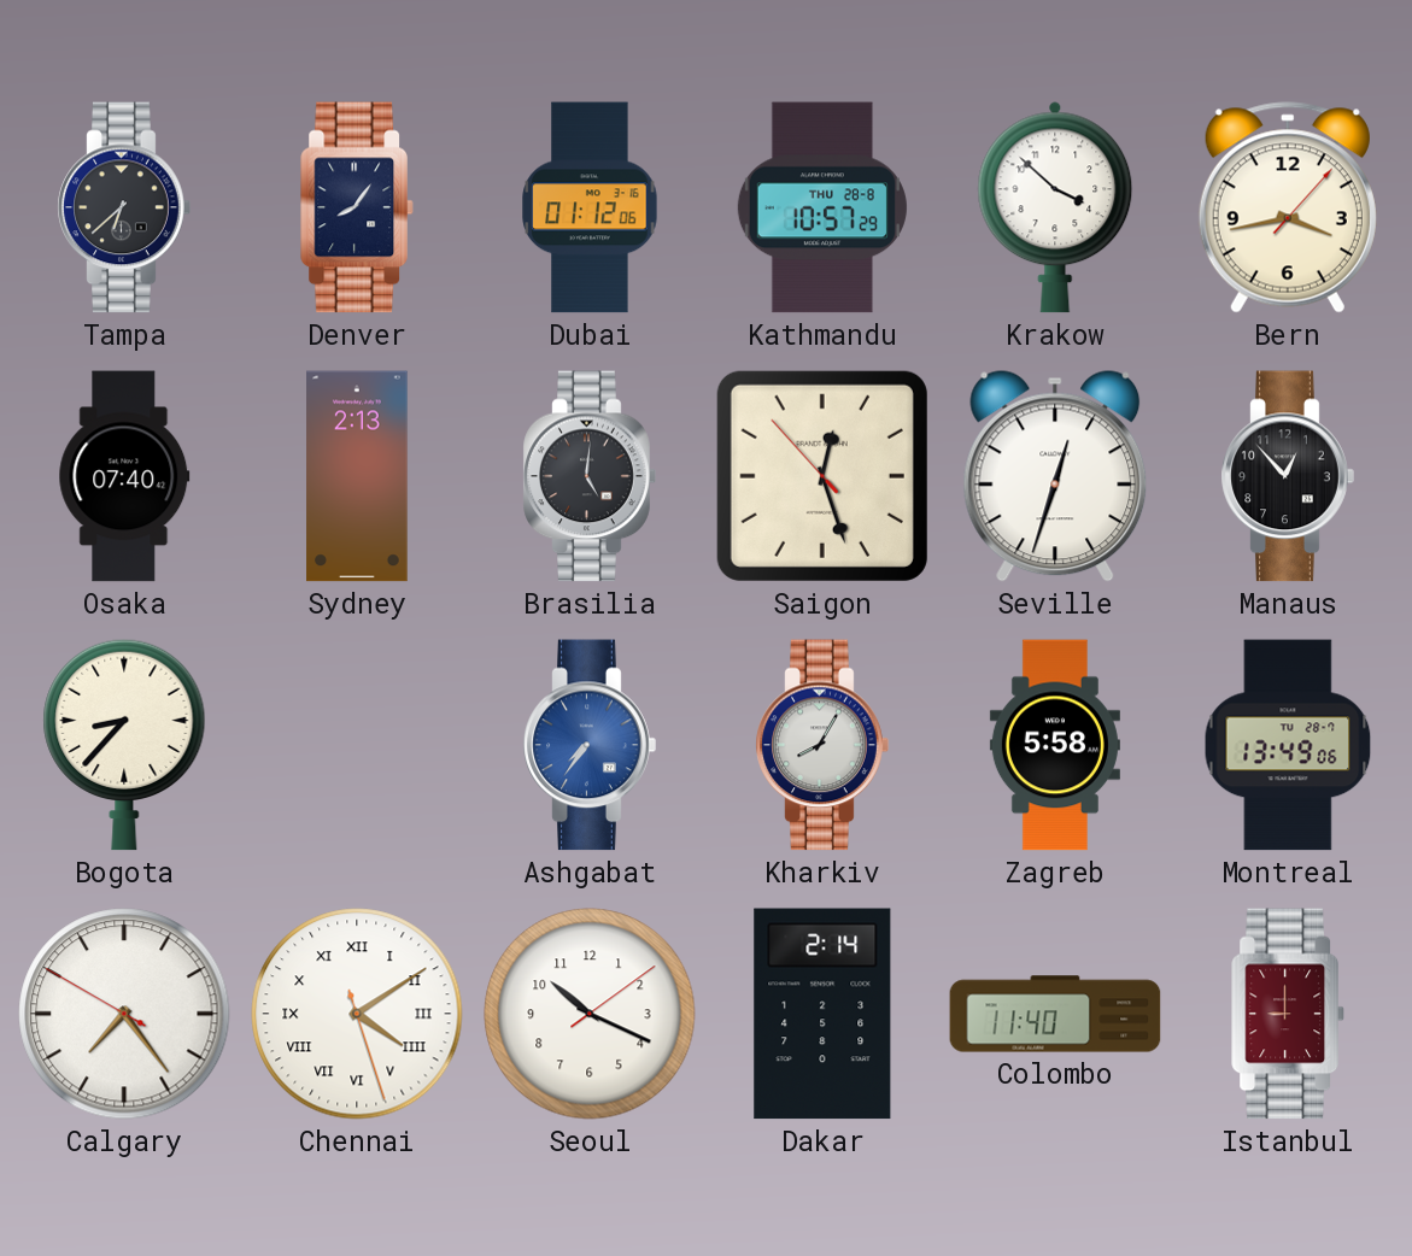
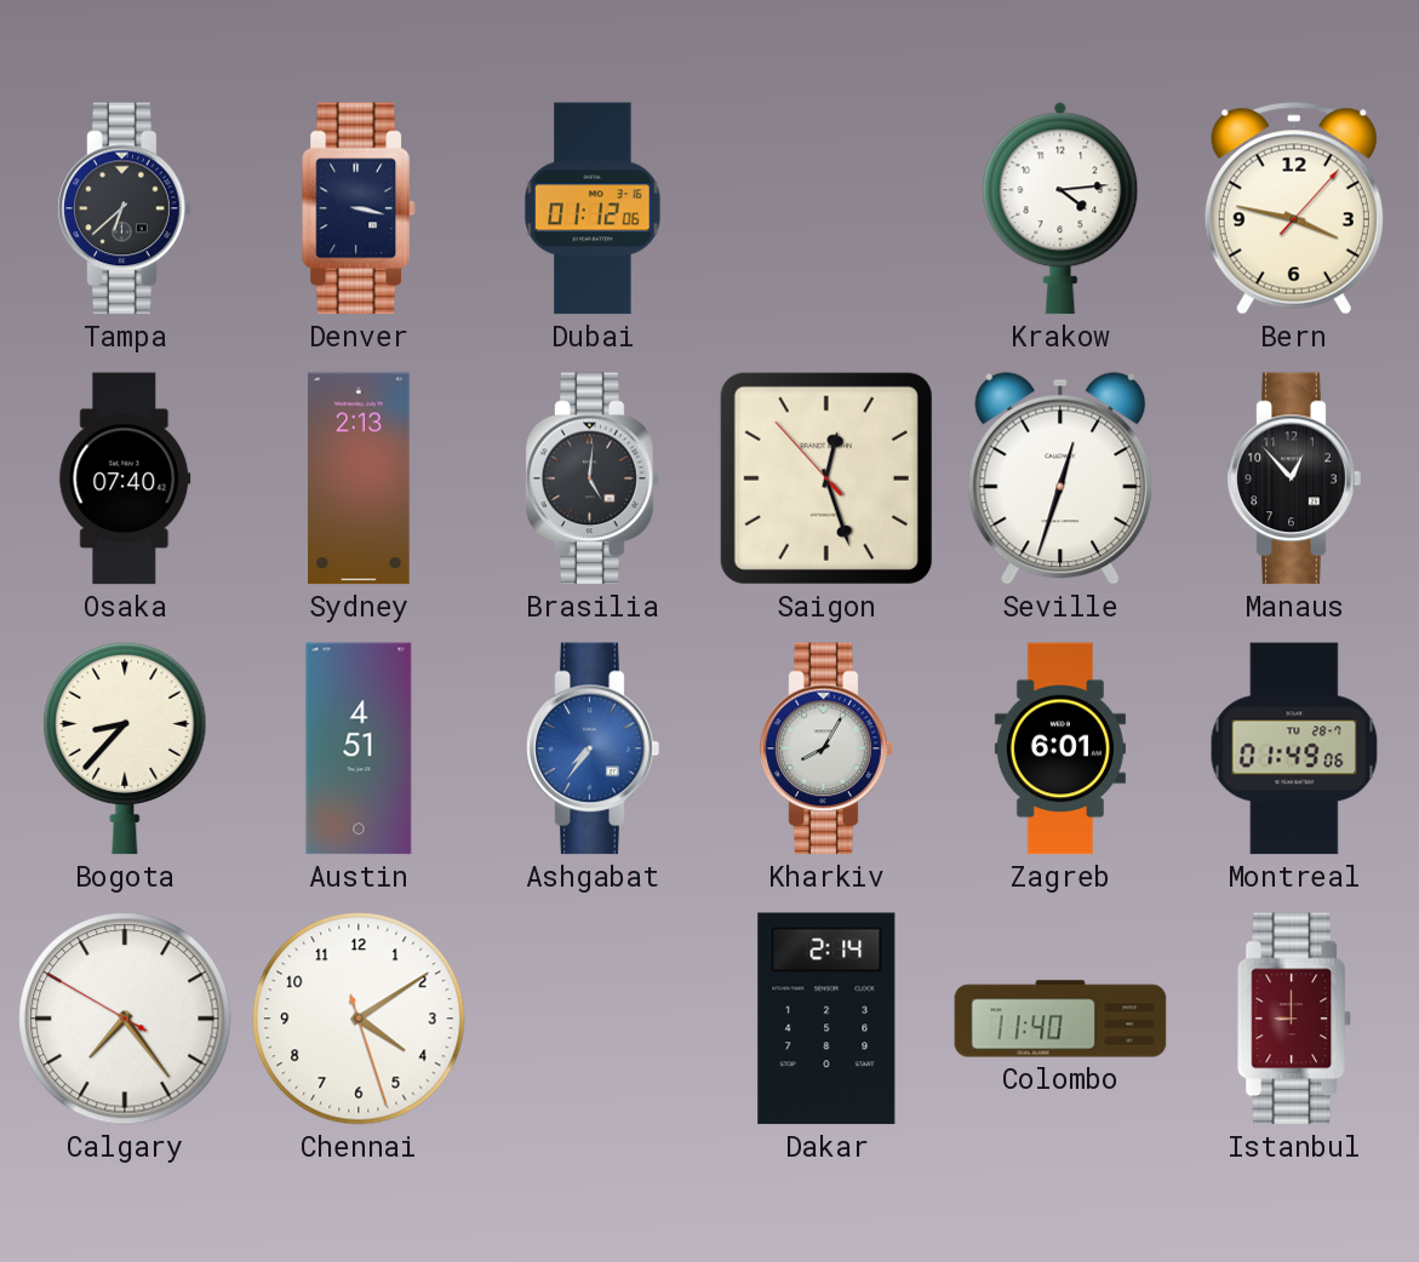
Denver: 8:06 -> 3:17 (359, 208)
Kathmandu: 10:57 -> none (822, 207)
Krakow: 3:52 -> 4:14 (1060, 208)
Bern: 3:43 -> 3:47 (1294, 208)
Austin: none -> 4:51 (359, 748)
Zagreb: 5:58 -> 6:01 (1060, 748)
Montreal: 13:49 -> 01:49 (1294, 748)
Chennai numerals: Roman -> Arabic (359, 1019)
Seoul: 10:19 -> none (590, 1014)
